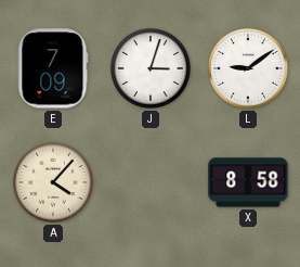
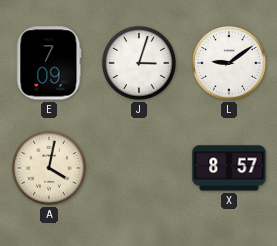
A: 4:07 -> 4:02 (49, 168)
X: 8:58 -> 8:57 (229, 168)
